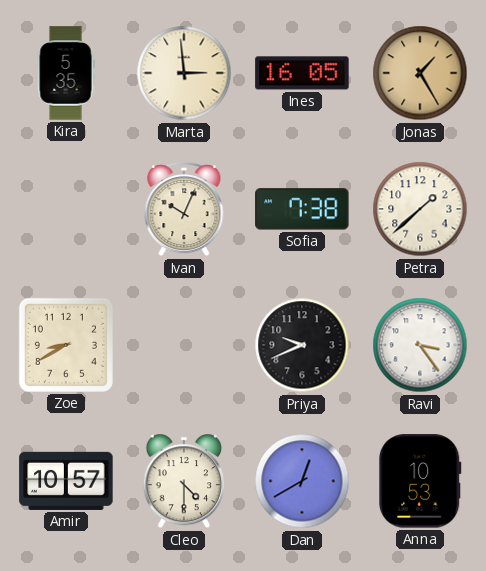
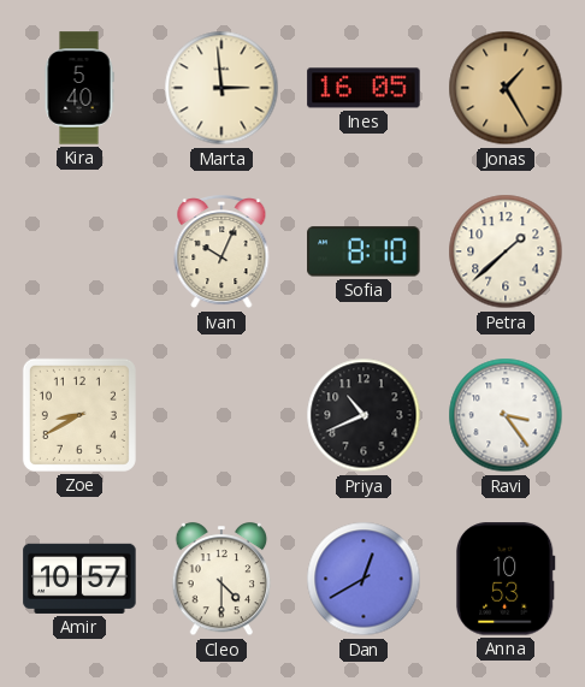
Kira: 5:35 -> 5:40 (79, 88)
Sofia: 7:38 -> 8:10 (364, 251)
Priya: 9:41 -> 10:41 (364, 415)
